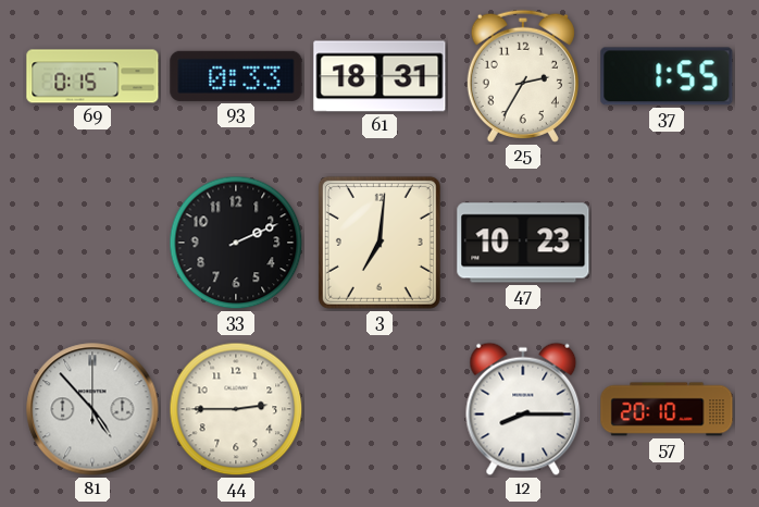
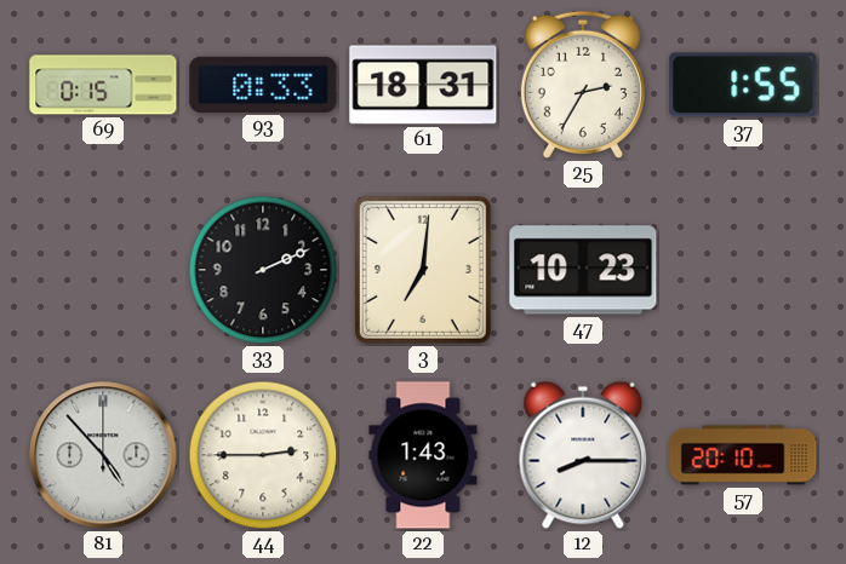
22: none -> 1:43 (423, 455)
